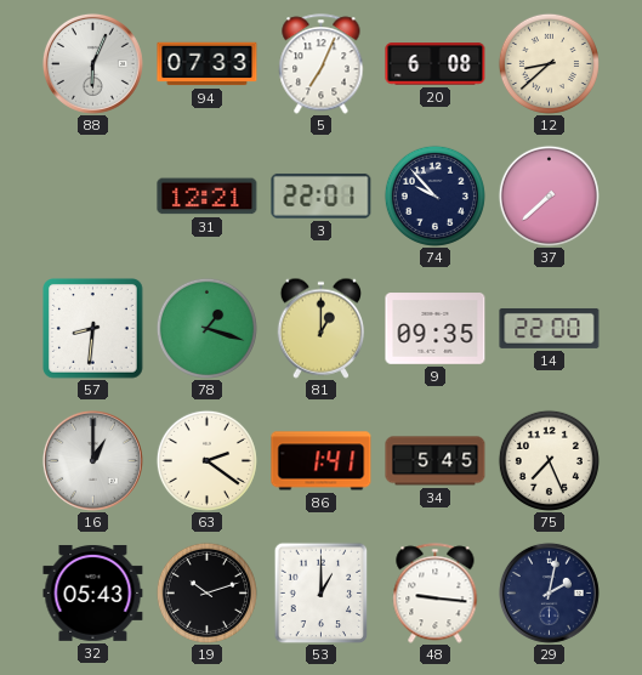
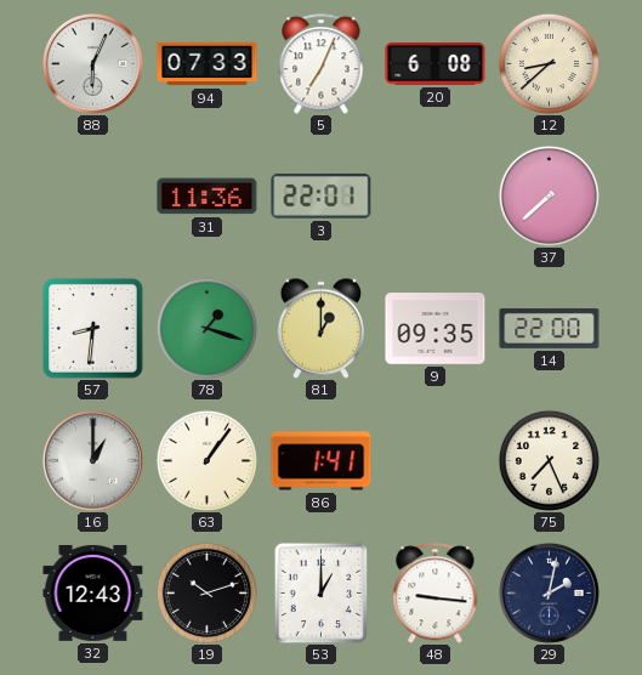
31: 12:21 -> 11:36 (208, 197)
74: 9:53 -> none (434, 195)
63: 2:21 -> 1:06 (206, 460)
34: 5:45 -> none (436, 461)
32: 05:43 -> 12:43 (93, 592)
